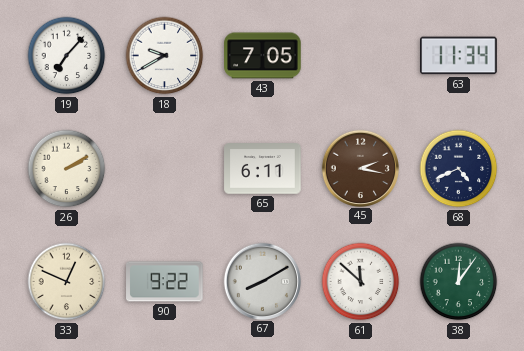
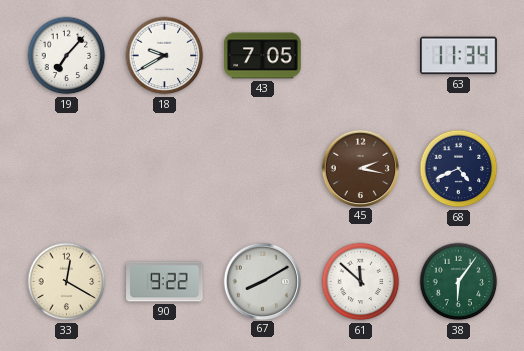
26: 2:10 -> none (67, 169)
65: 6:11 -> none (263, 169)
33: 12:49 -> 12:20 (67, 282)
38: 12:06 -> 6:06 (459, 282)
